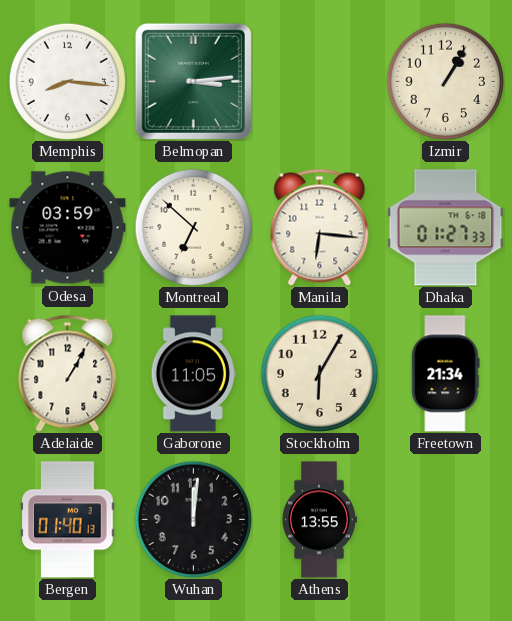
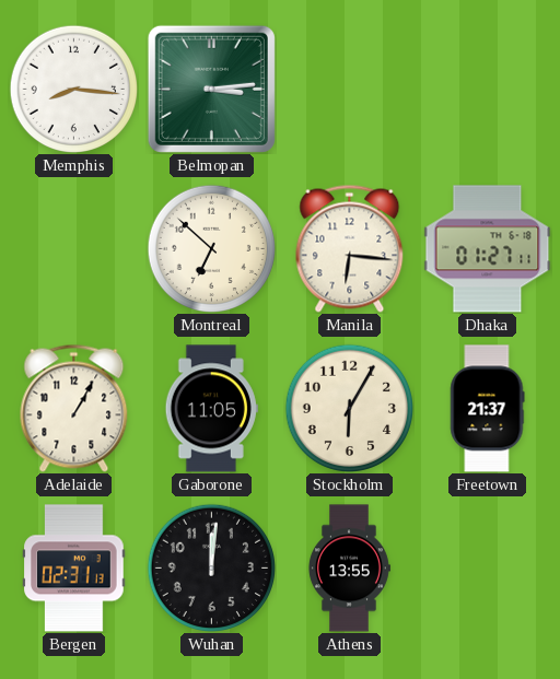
Izmir: 1:05 -> none (445, 81)
Odesa: 03:59 -> none (68, 228)
Dhaka: 01:27:33 -> 01:27:11 (488, 249)
Freetown: 21:34 -> 21:37 (488, 409)
Bergen: 01:40 -> 02:31 (74, 569)
